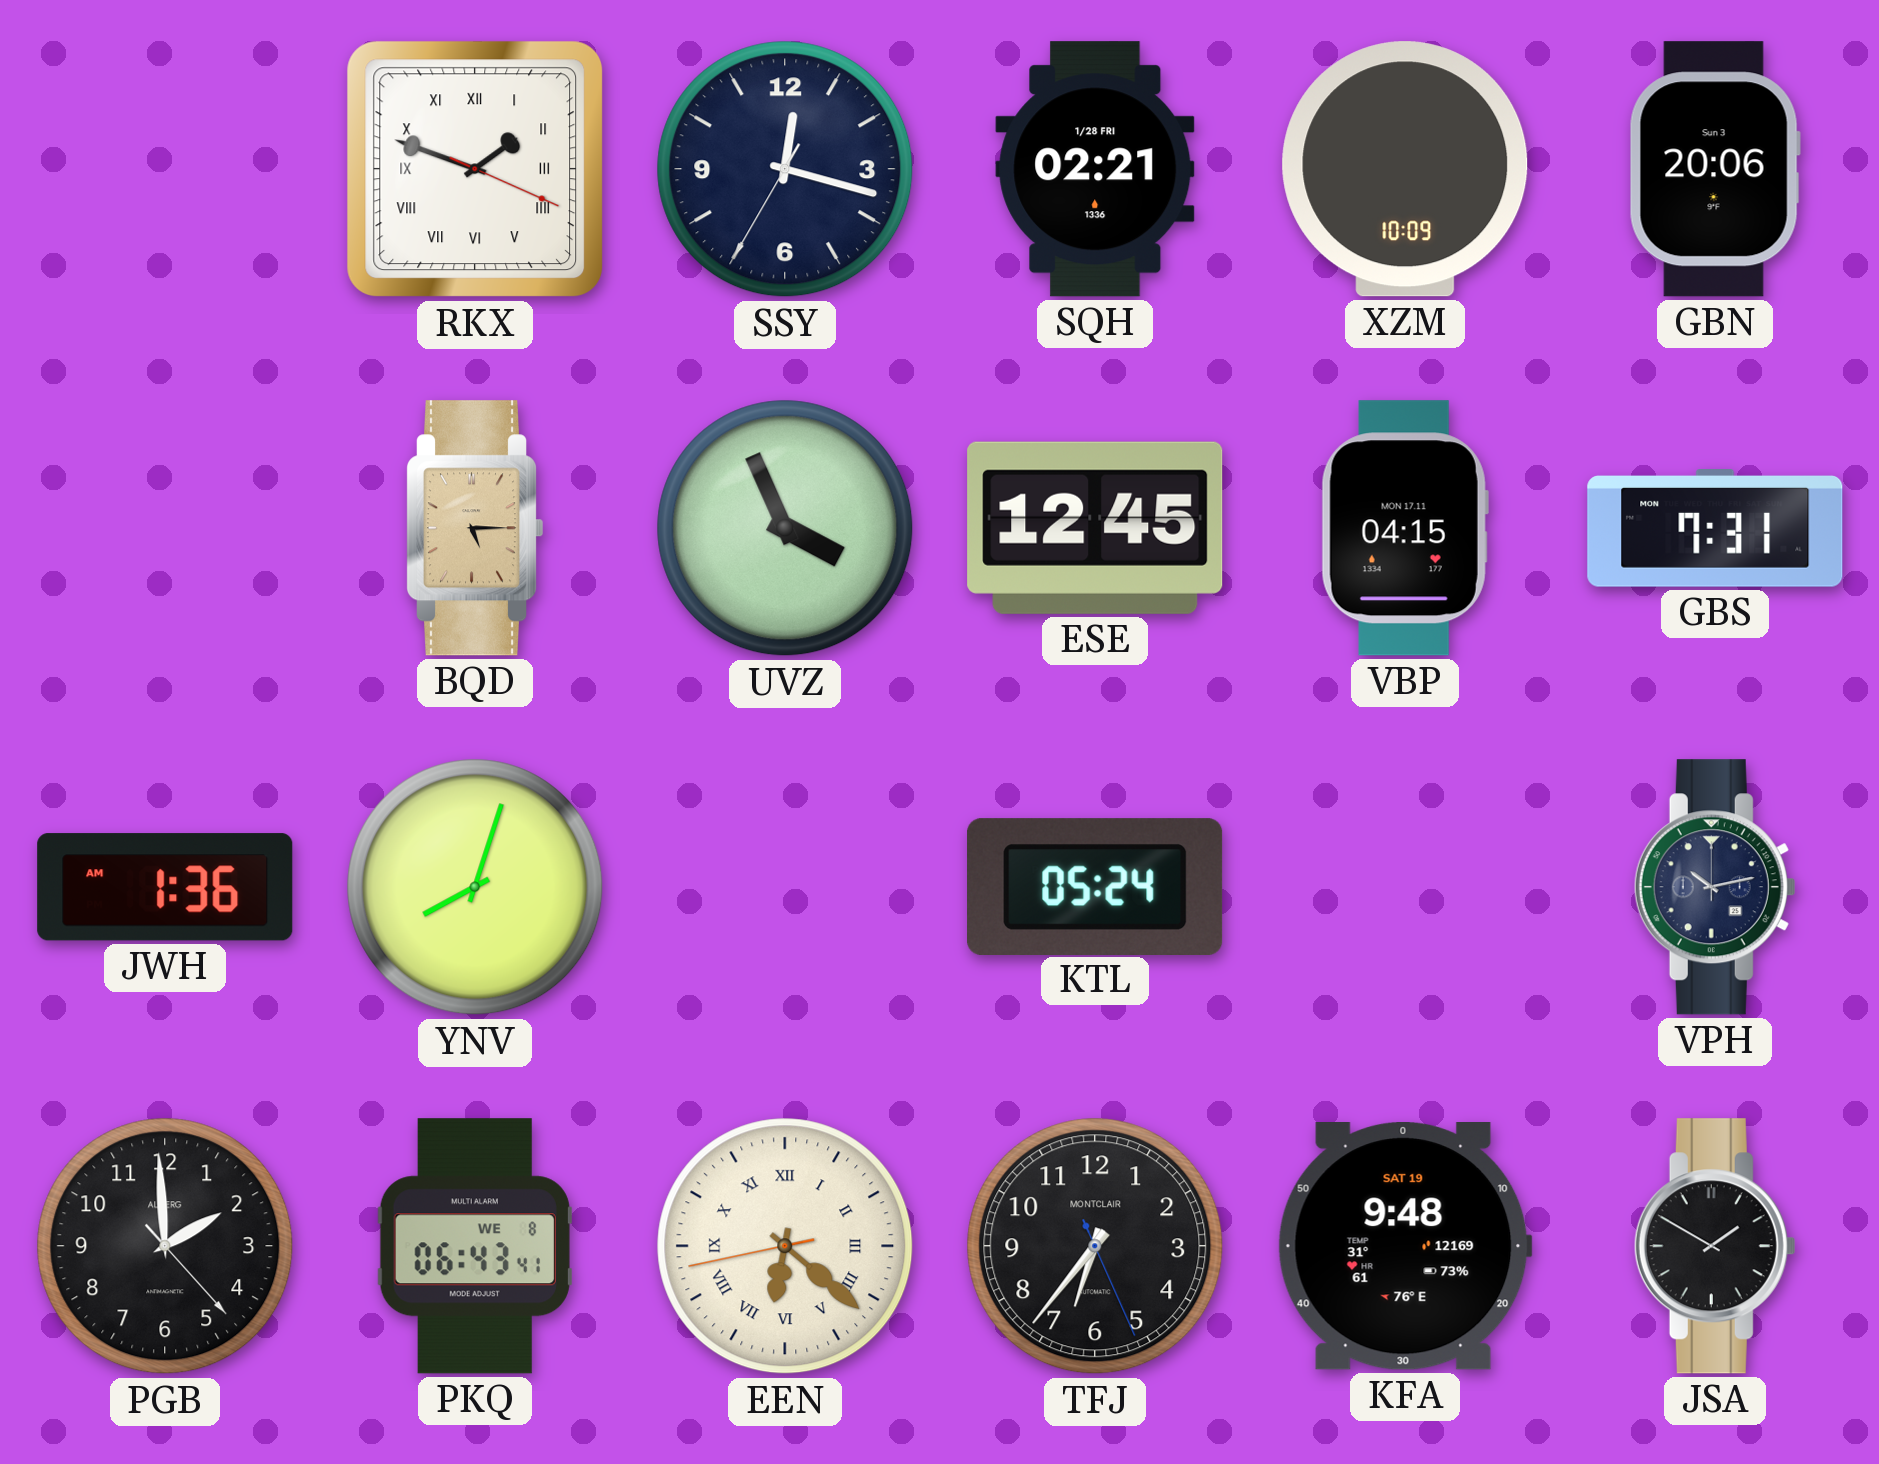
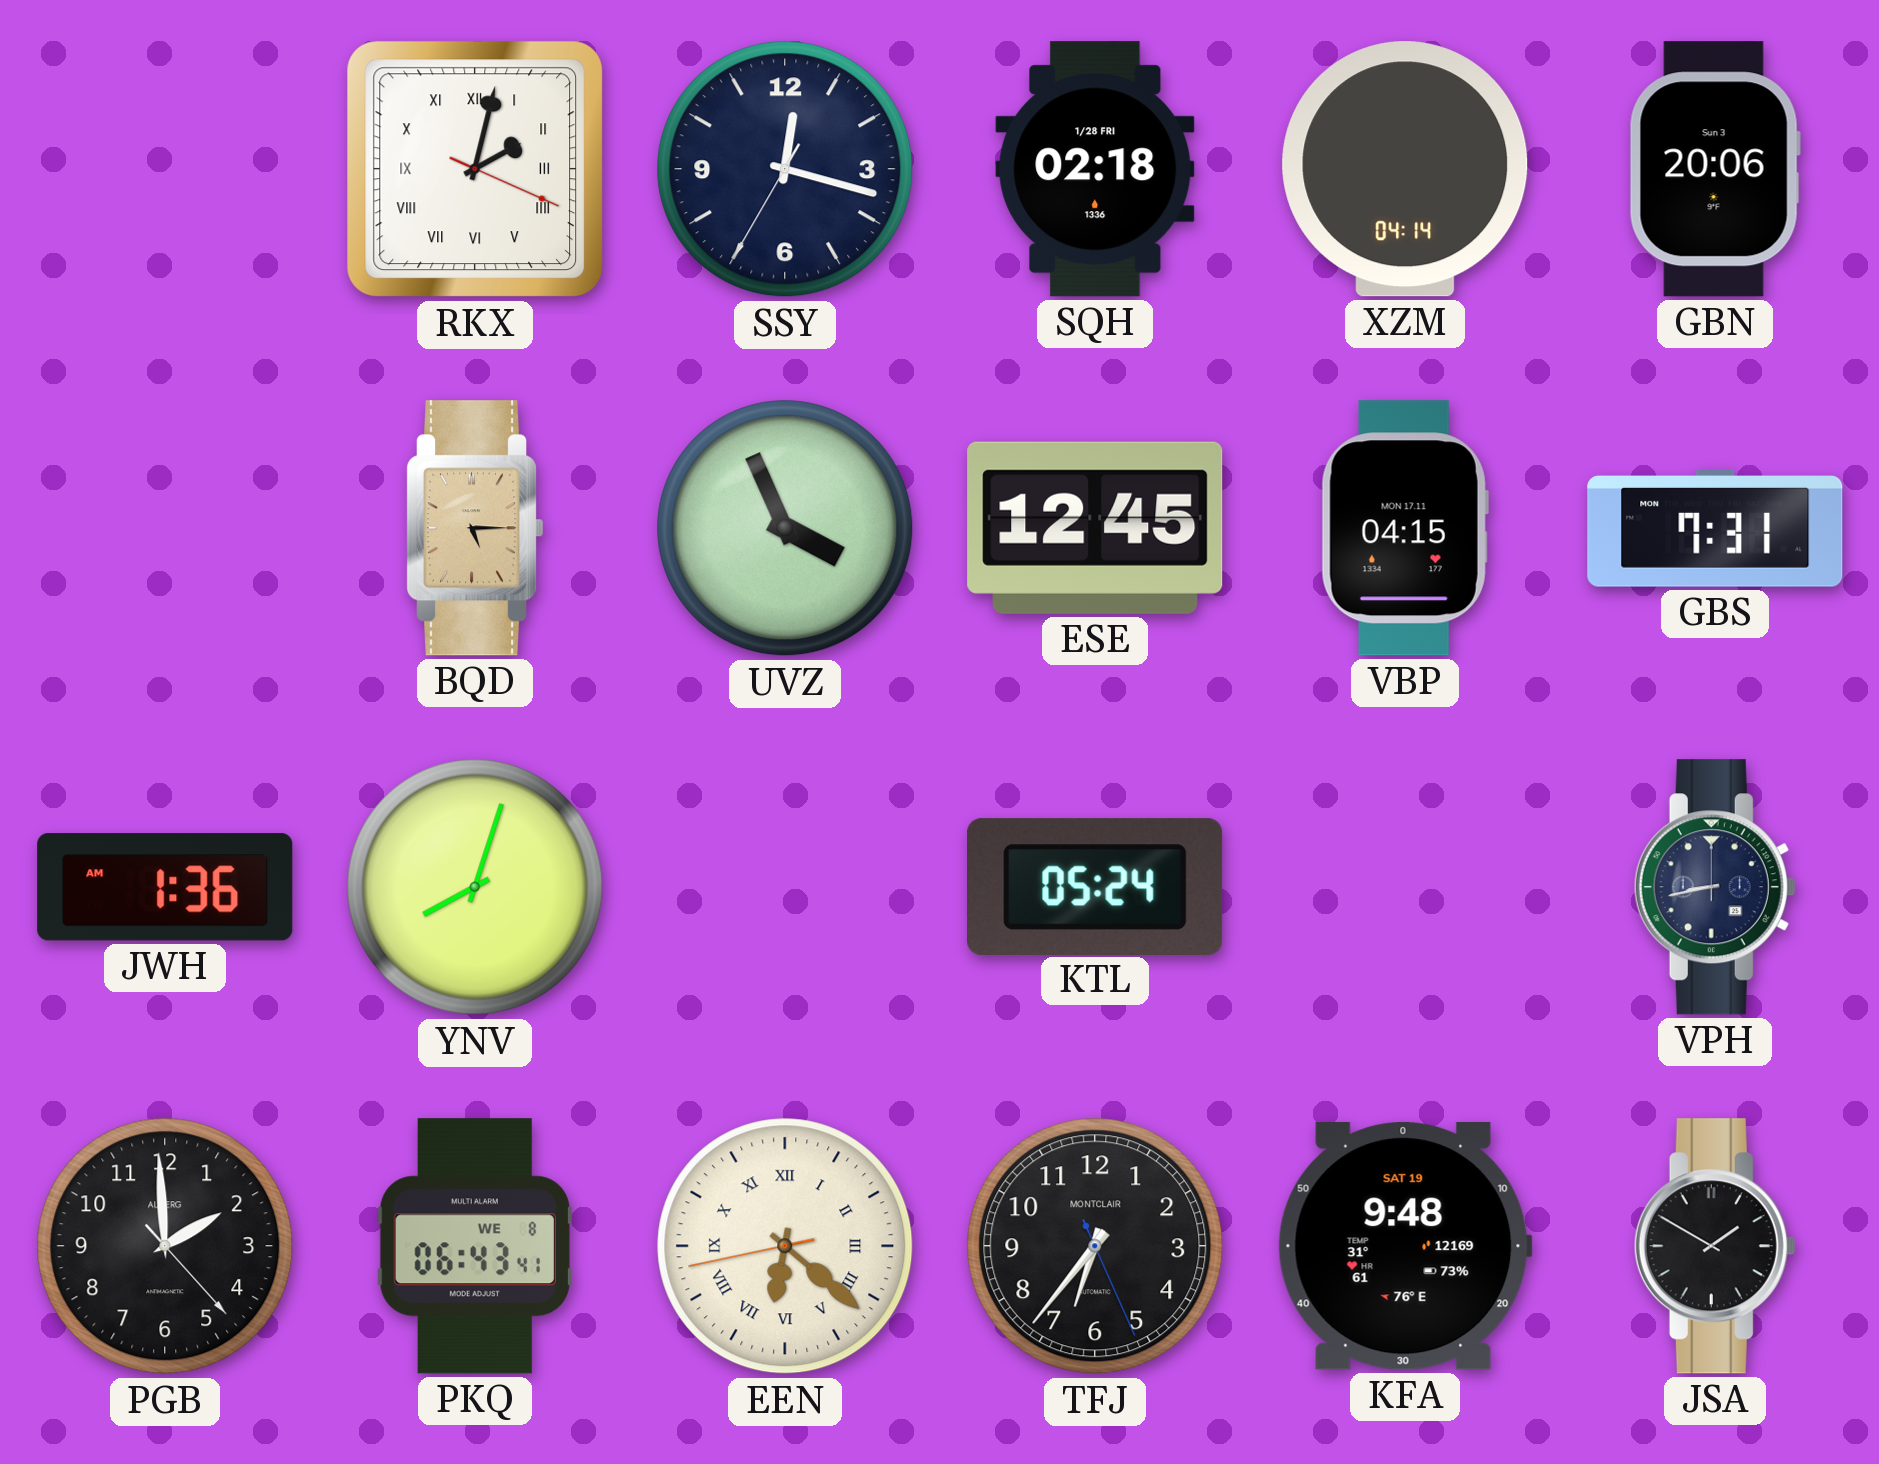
RKX: 1:48 -> 2:02 (475, 169)
SQH: 02:21 -> 02:18 (1095, 169)
XZM: 10:09 -> 04:14 (1405, 169)
VPH: 10:13 -> 8:43 (1715, 887)
